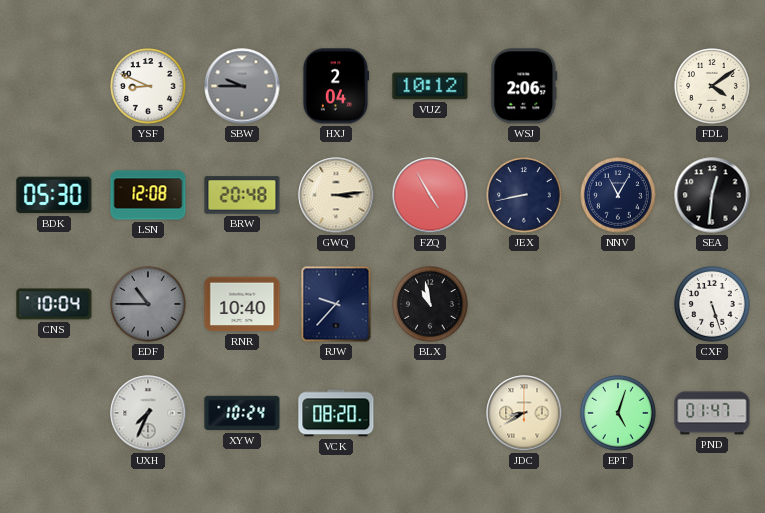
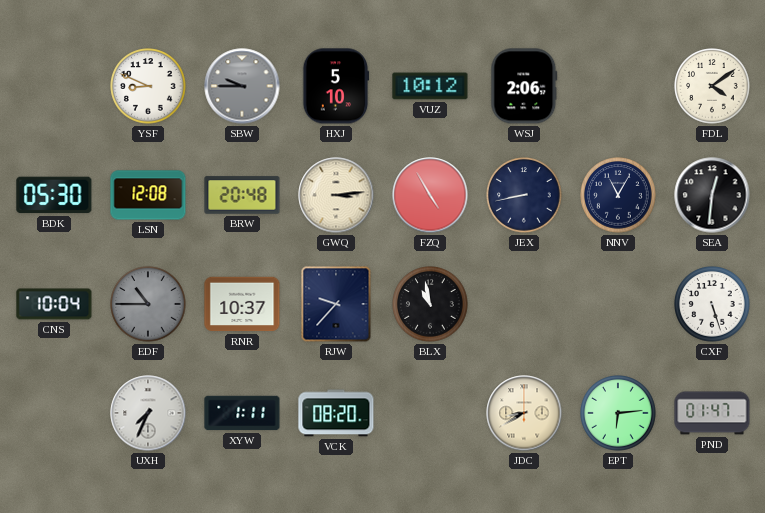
HXJ: 2:04 -> 5:10 (336, 86)
RNR: 10:40 -> 10:37 (242, 304)
XYW: 10:24 -> 1:11 (242, 413)
EPT: 5:03 -> 6:14 (618, 413)
